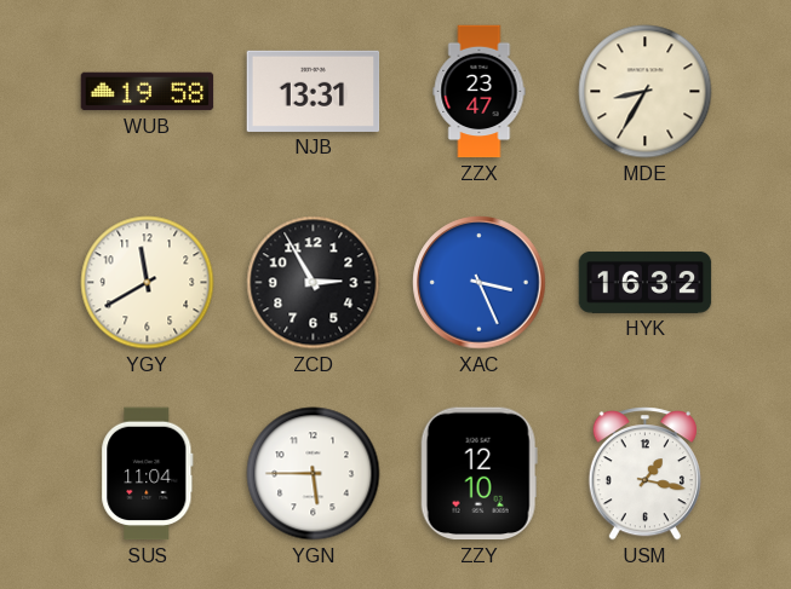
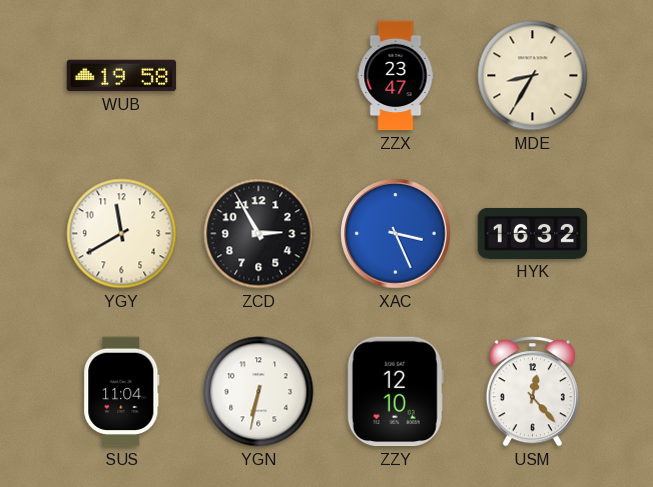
NJB: 13:31 -> none (314, 91)
YGN: 5:45 -> 6:32 (259, 392)
USM: 1:17 -> 12:23 (532, 392)
